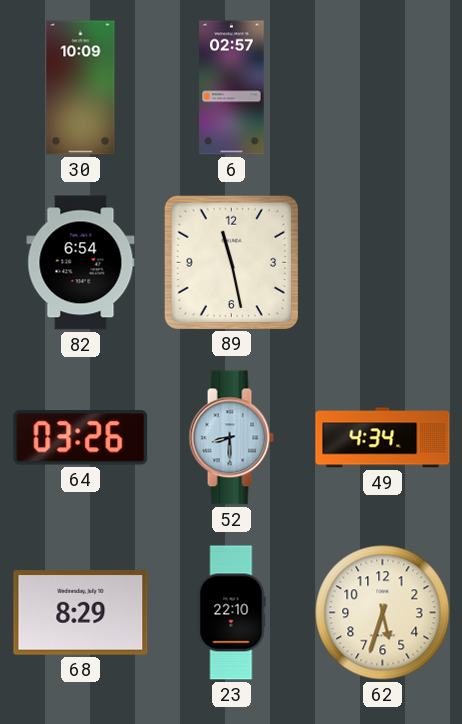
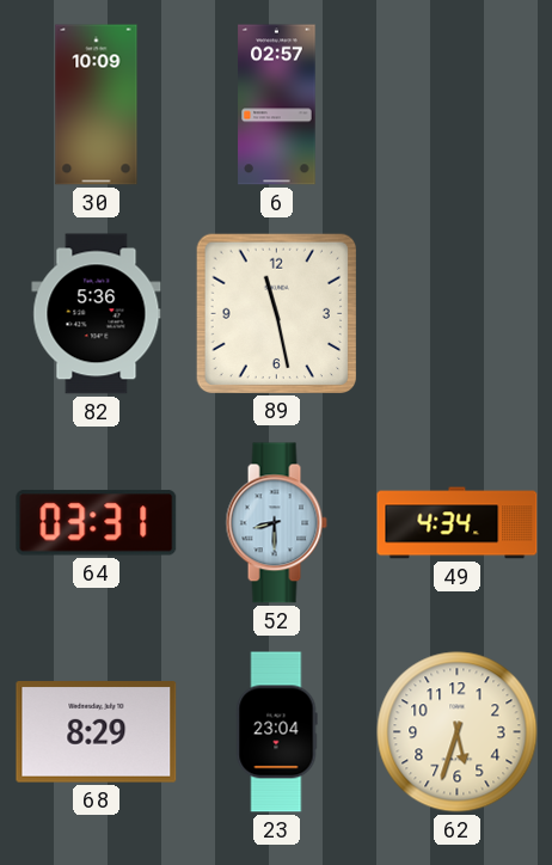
82: 6:54 -> 5:36 (97, 314)
64: 03:26 -> 03:31 (97, 523)
23: 22:10 -> 23:04 (276, 732)
